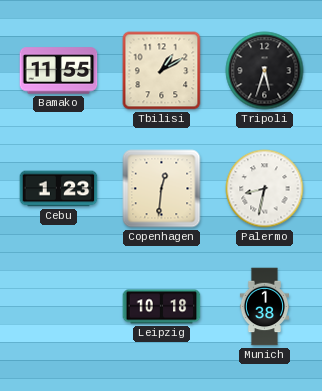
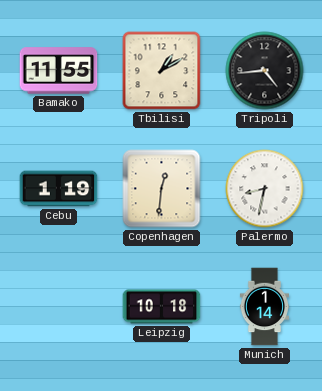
Tripoli: 5:33 -> 4:44 (265, 71)
Cebu: 1:23 -> 1:19 (59, 189)
Munich: 1:38 -> 1:14 (264, 307)
